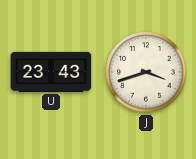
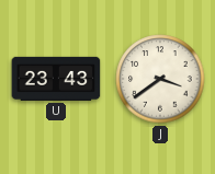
J: 3:42 -> 3:39 (160, 79)
